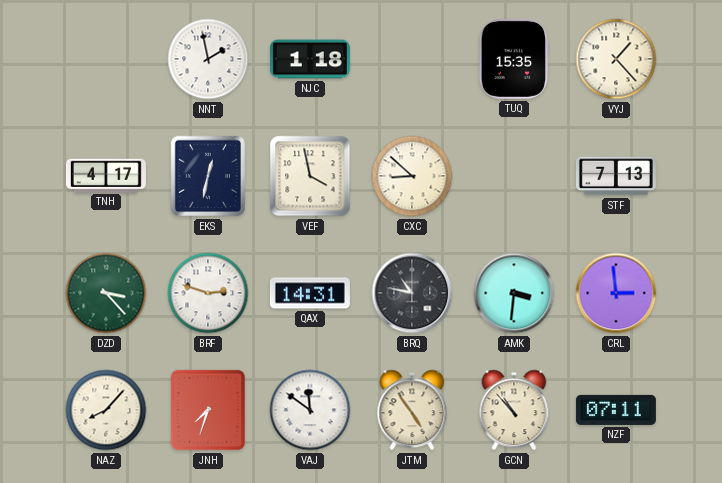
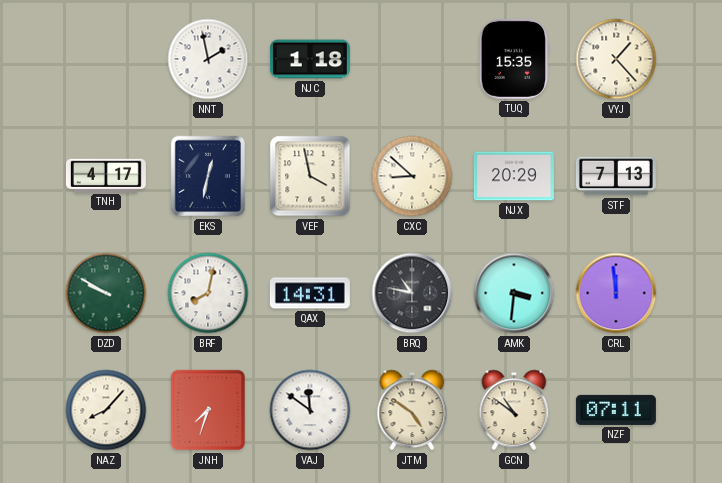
NJX: none -> 20:29 (514, 176)
DZD: 3:23 -> 9:50 (106, 293)
BRF: 2:48 -> 8:02 (208, 293)
CRL: 2:59 -> 11:59 (616, 293)
JTM: 4:54 -> 4:51 (412, 410)
GCN: 10:53 -> 10:51 (514, 410)
